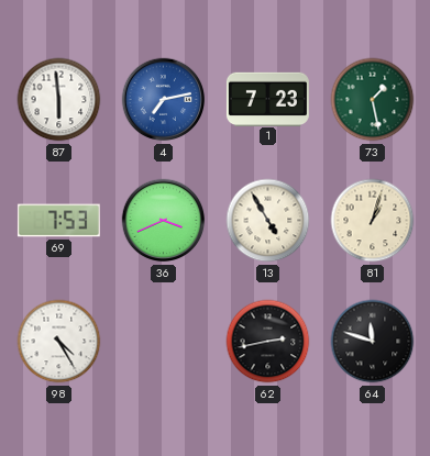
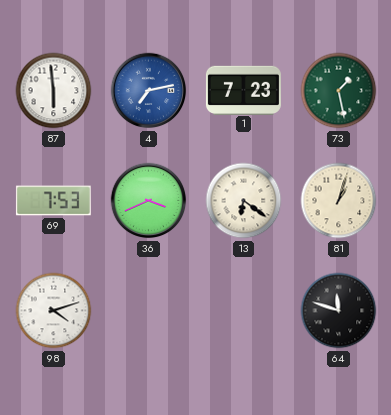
13: 4:55 -> 6:21 (244, 201)
98: 4:25 -> 4:12 (54, 311)
62: 2:43 -> none (268, 342)
